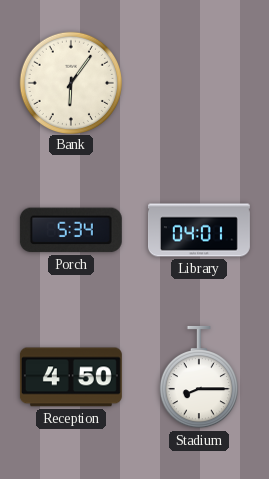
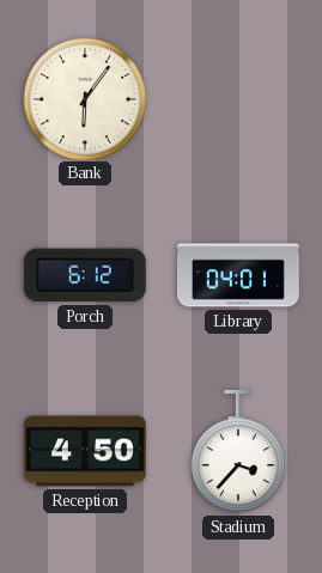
Porch: 5:34 -> 6:12 (85, 275)
Stadium: 8:15 -> 3:37 (238, 451)
